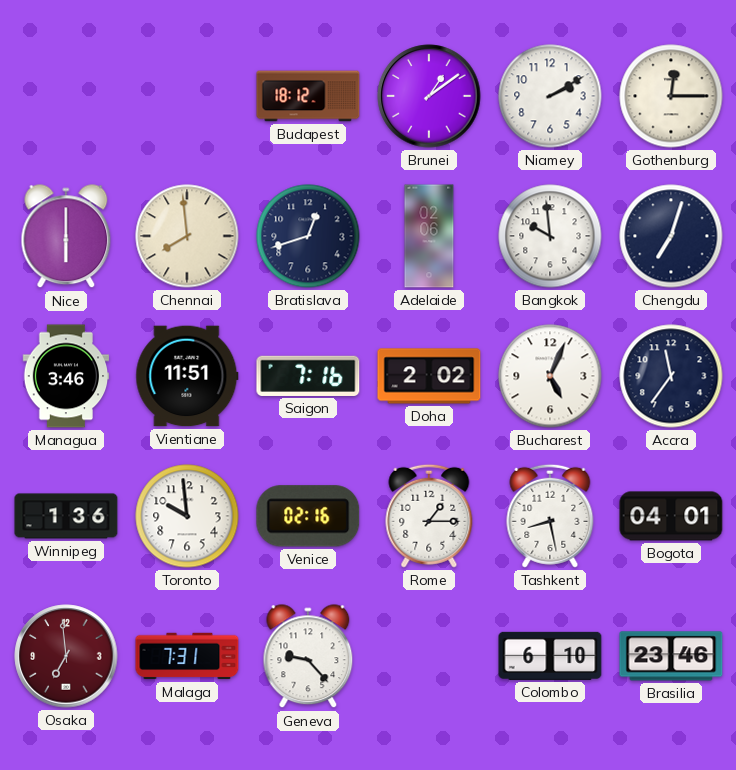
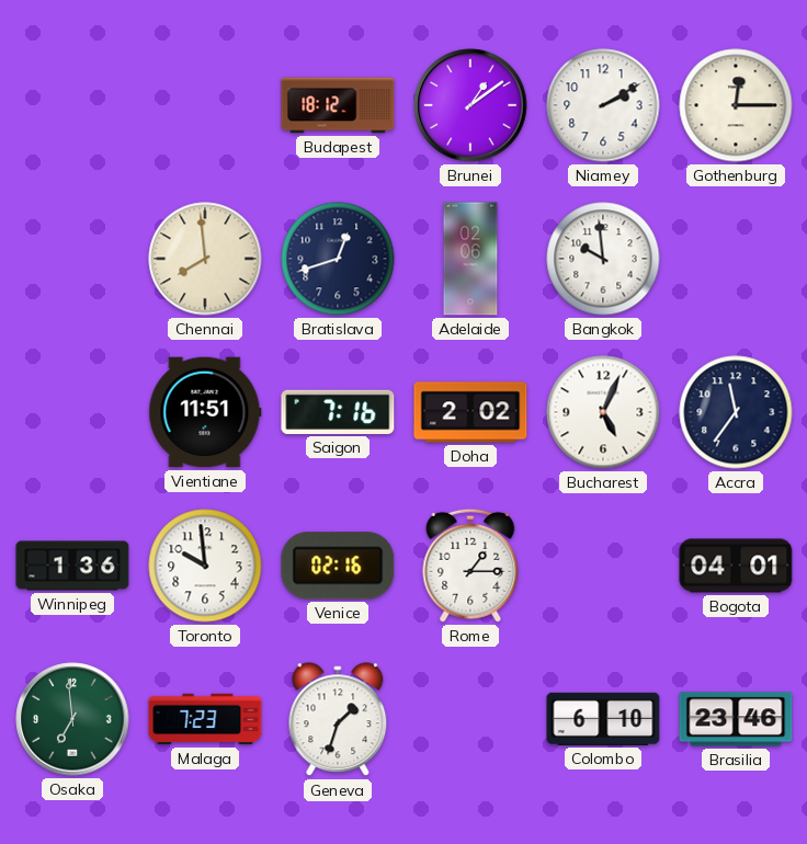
Nice: 6:00 -> none (66, 237)
Chengdu: 7:03 -> none (671, 236)
Managua: 3:46 -> none (66, 376)
Tashkent: 8:28 -> none (550, 516)
Osaka dial: burgundy -> green (72, 719)
Malaga: 7:31 -> 7:23 (205, 719)
Geneva: 9:23 -> 1:33 (338, 720)
